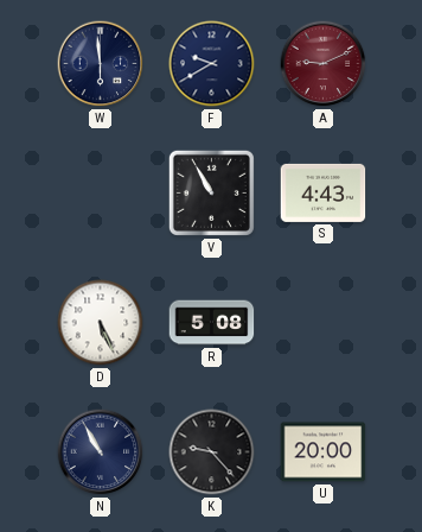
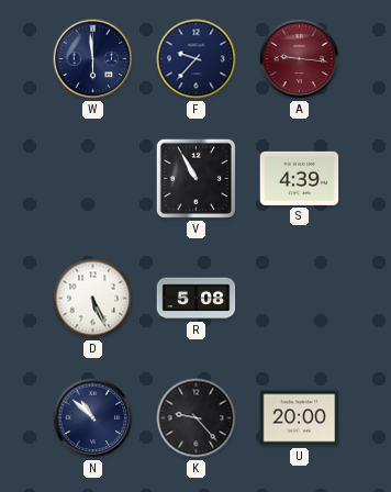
F: 9:40 -> 9:37 (197, 59)
A: 9:11 -> 9:16 (300, 59)
S: 4:43 -> 4:39 (300, 178)
N: 10:55 -> 10:52 (93, 418)
